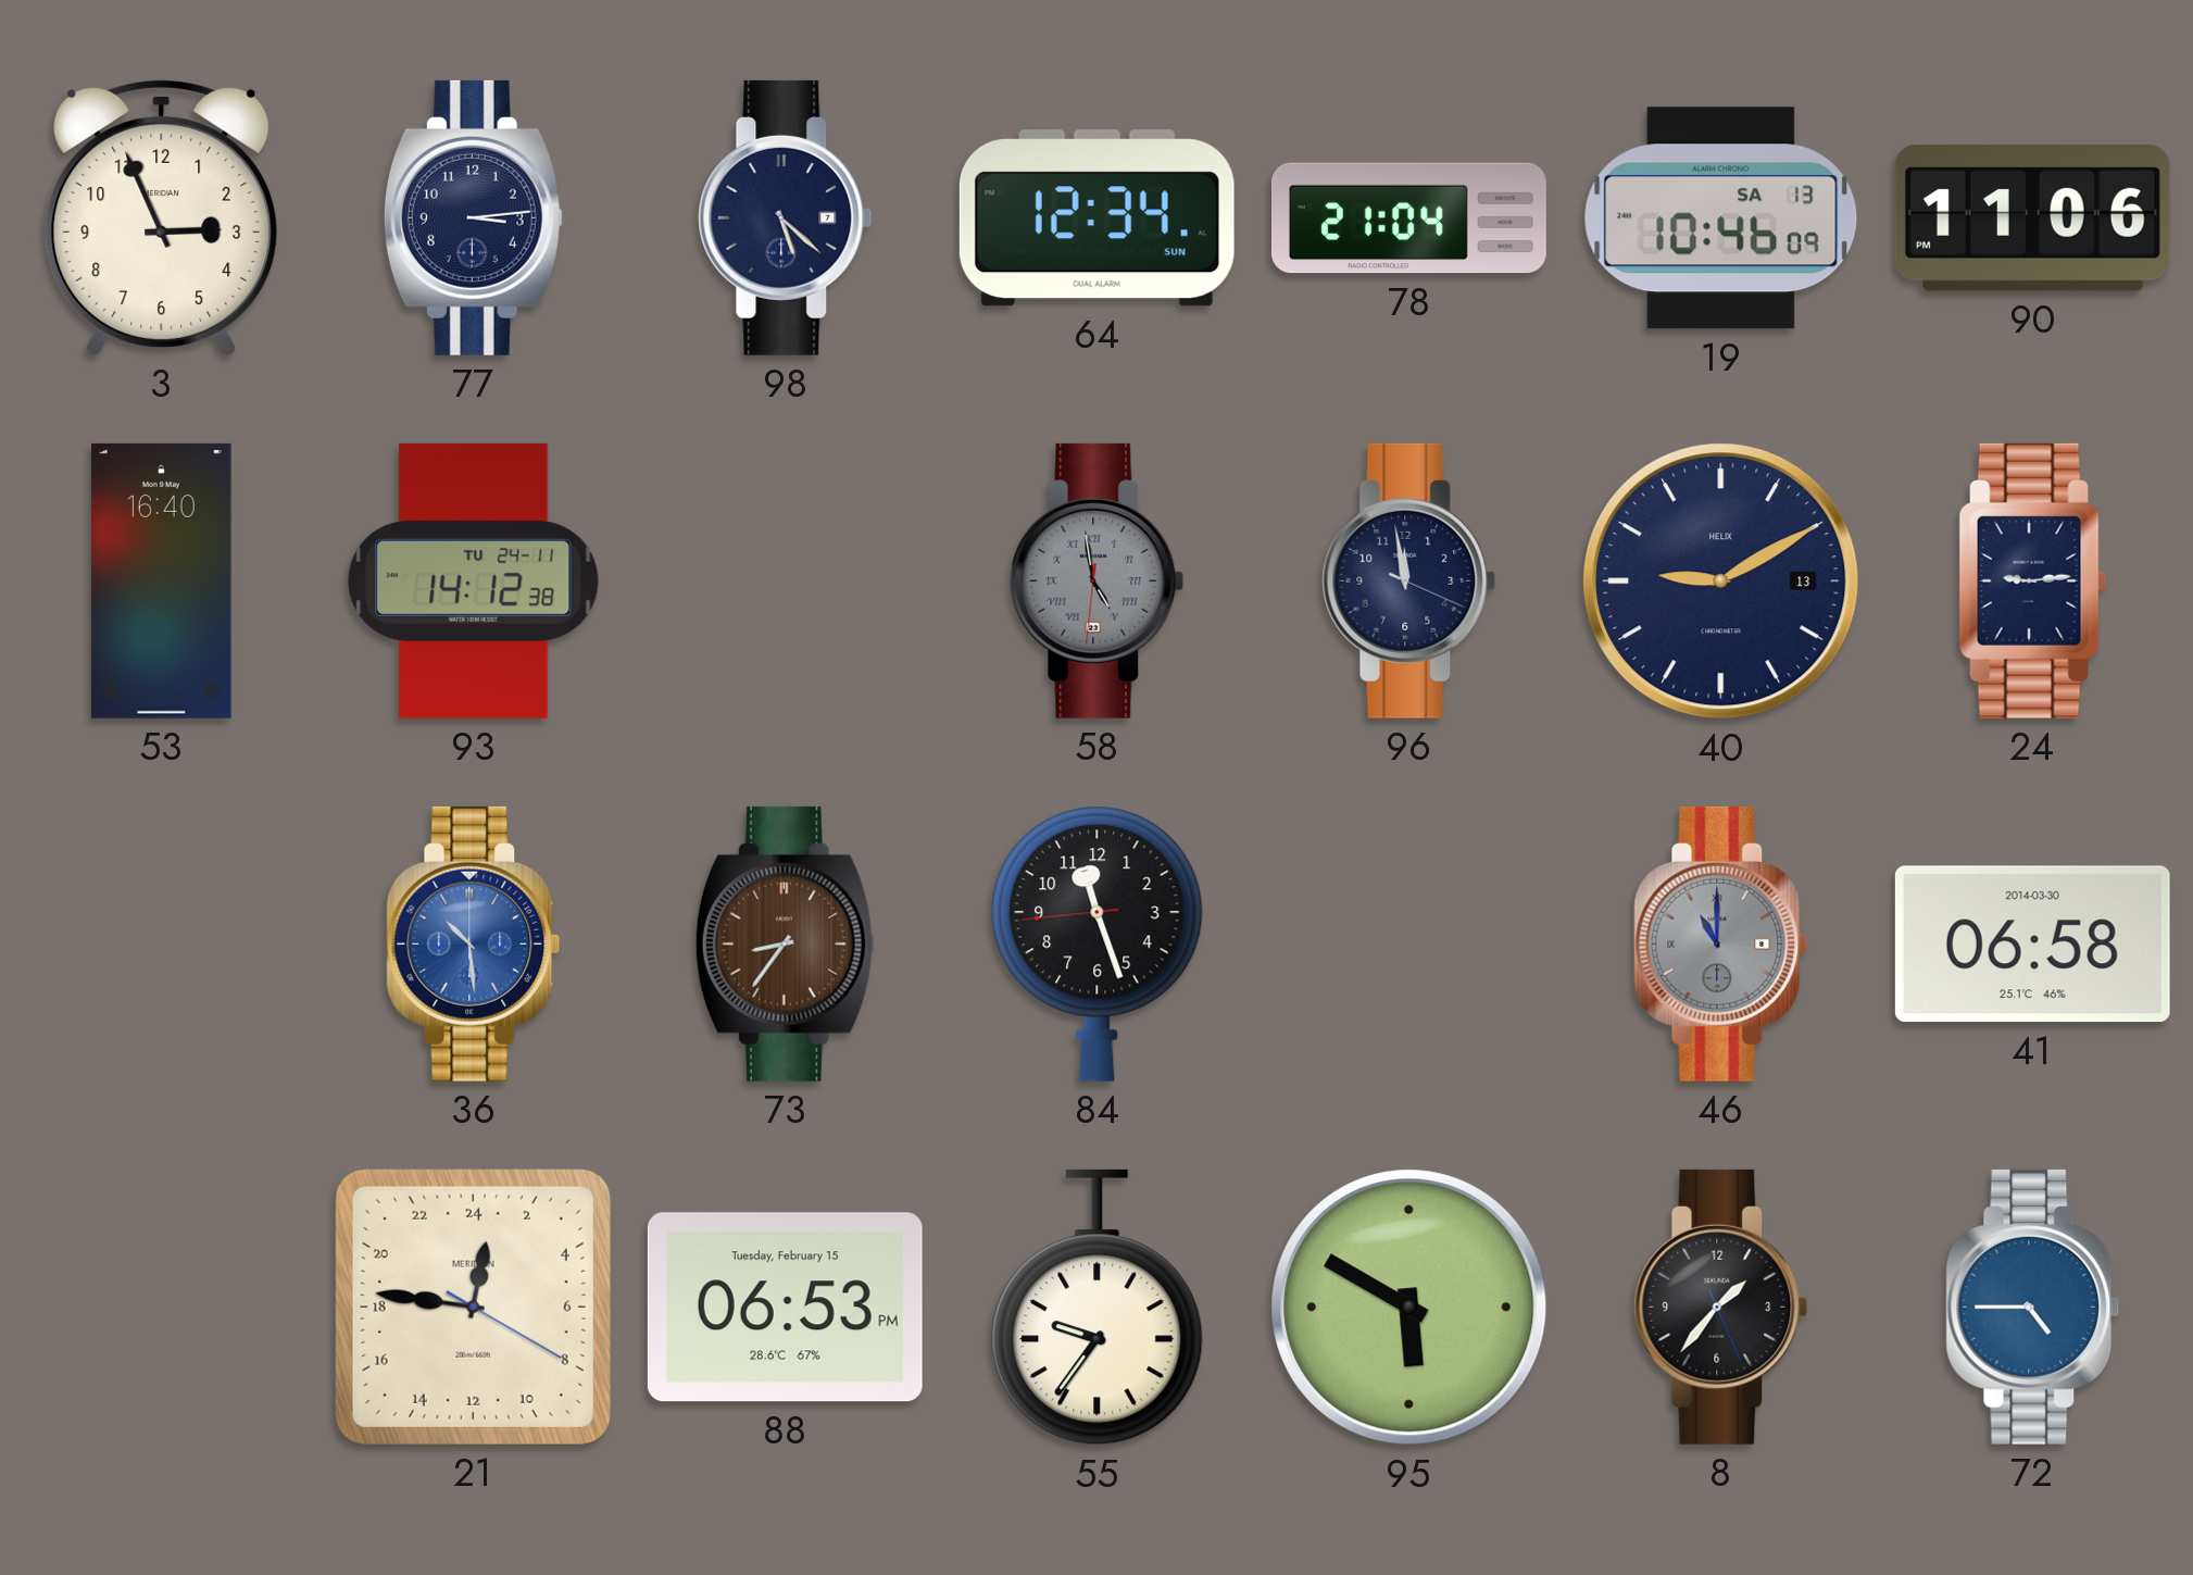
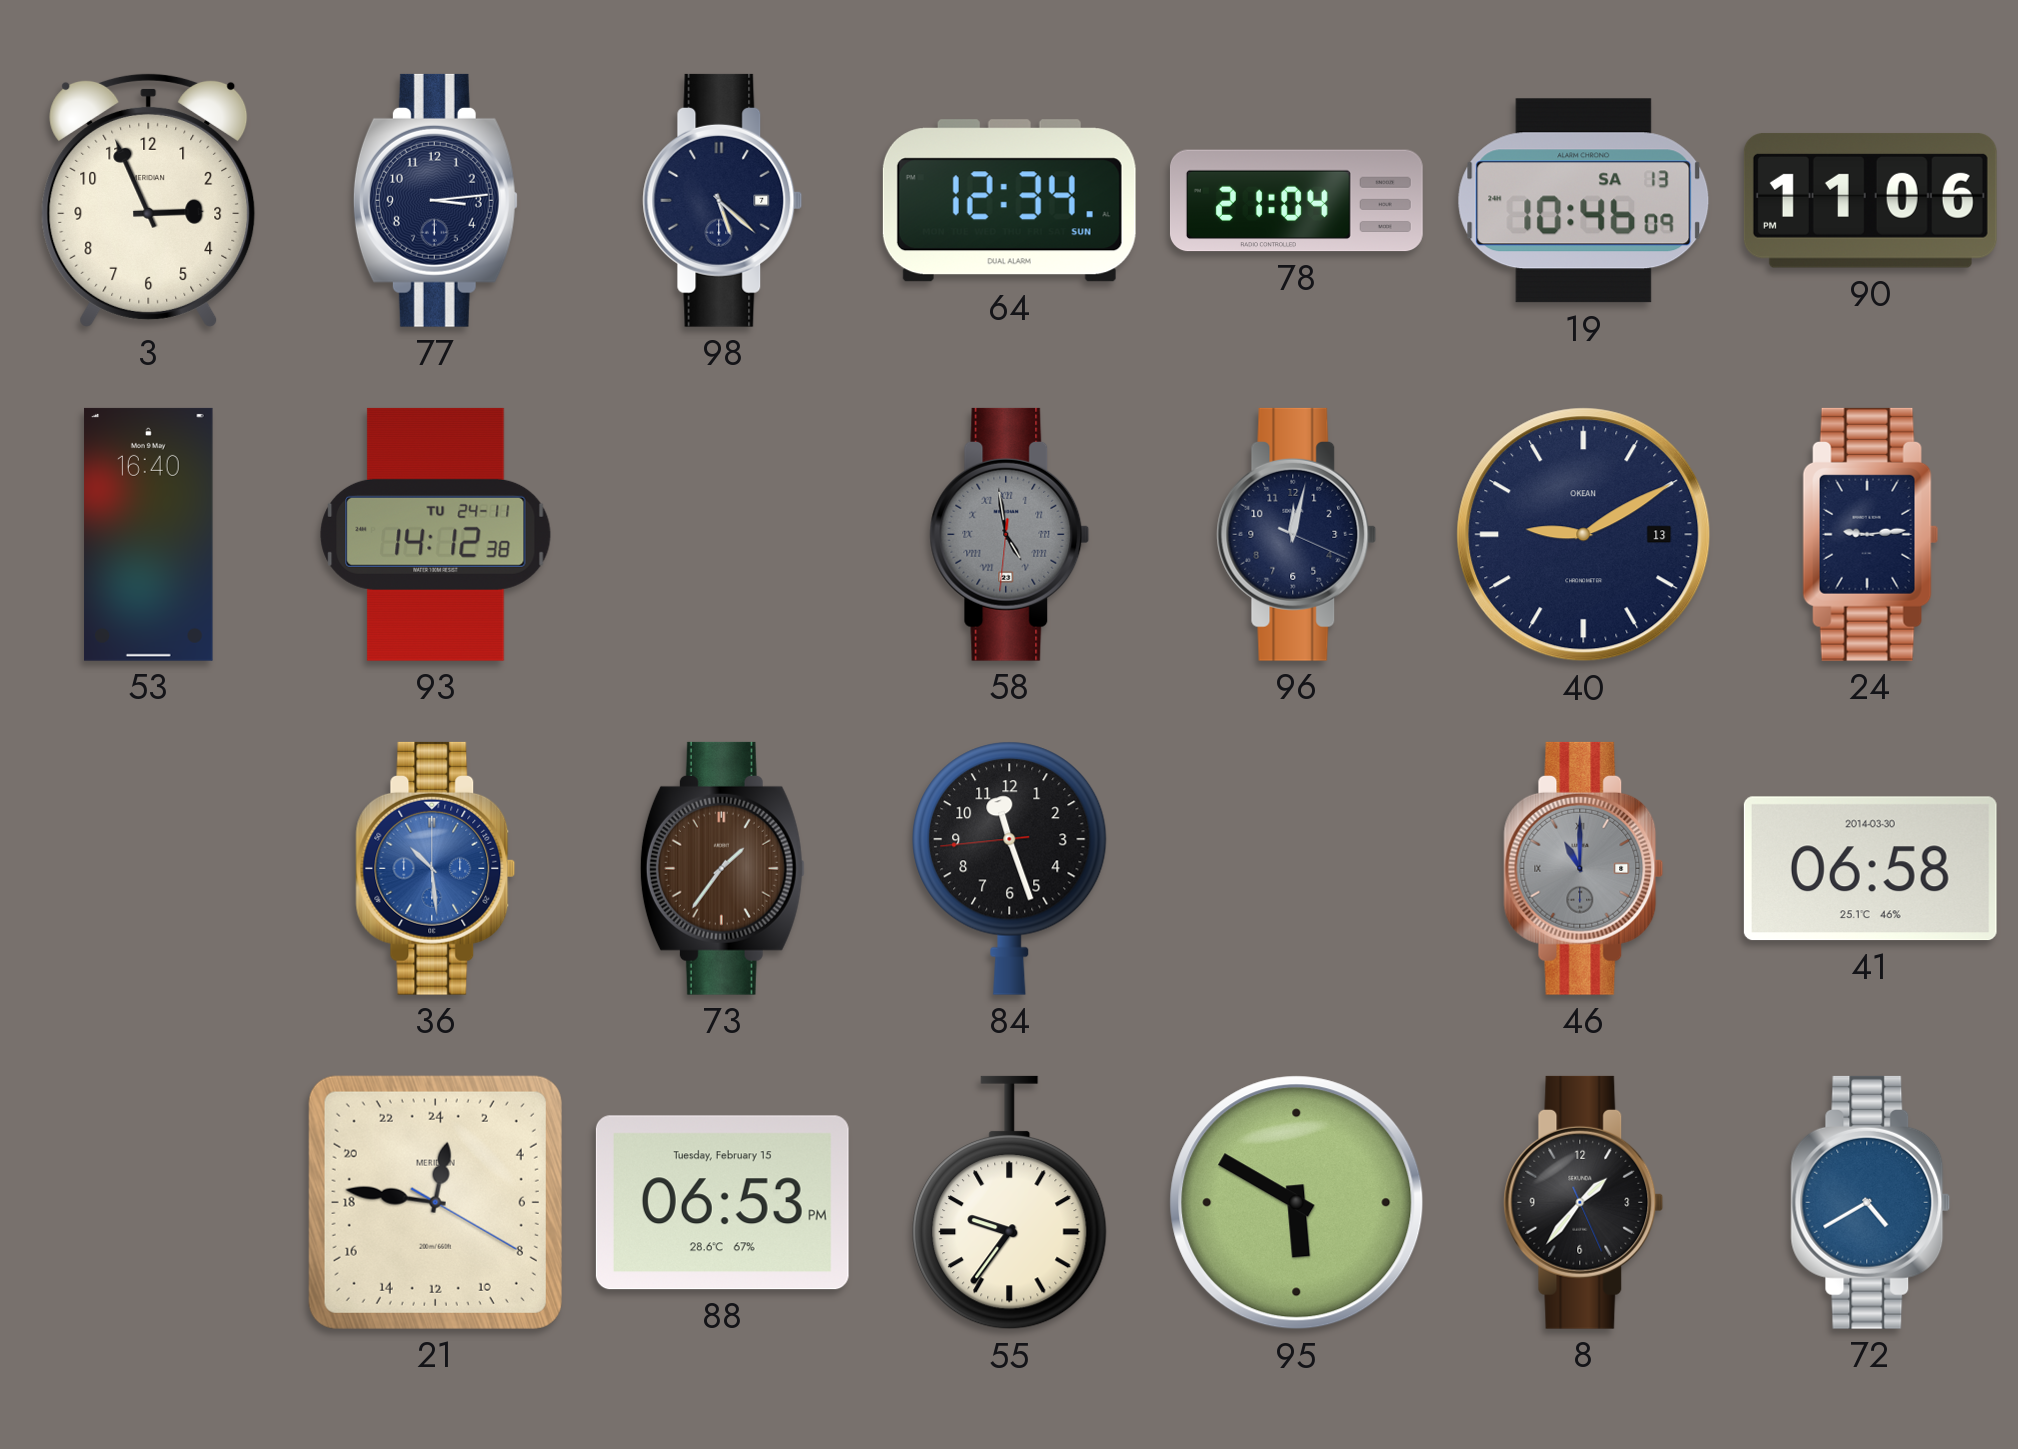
96: 11:58 -> 12:02 (1297, 534)
40 brand: HELIX -> OKEAN (1584, 535)
73: 8:36 -> 1:36 (722, 868)
72: 4:45 -> 4:40 (1871, 1202)
